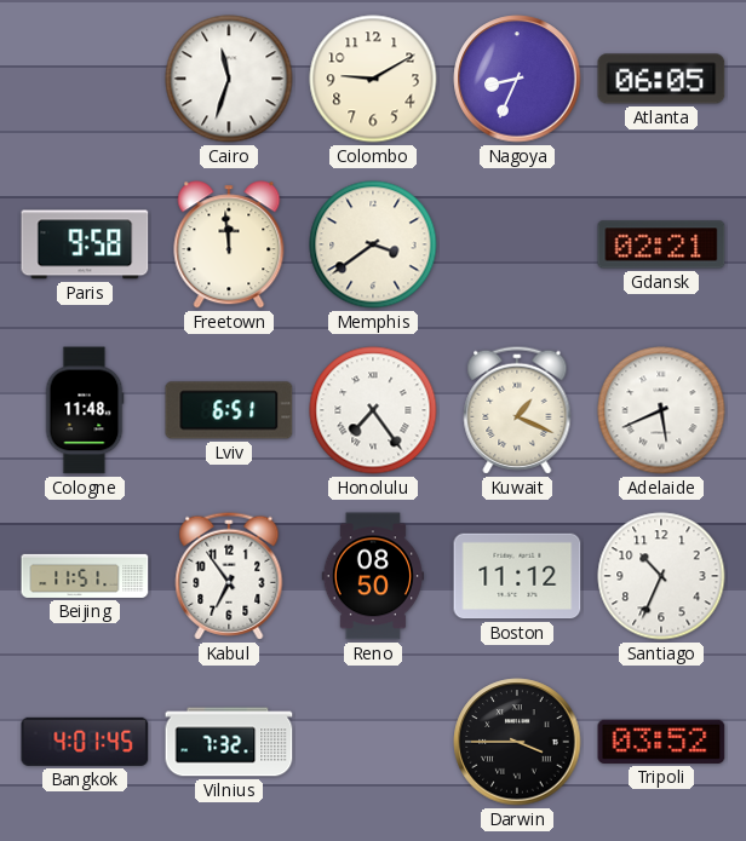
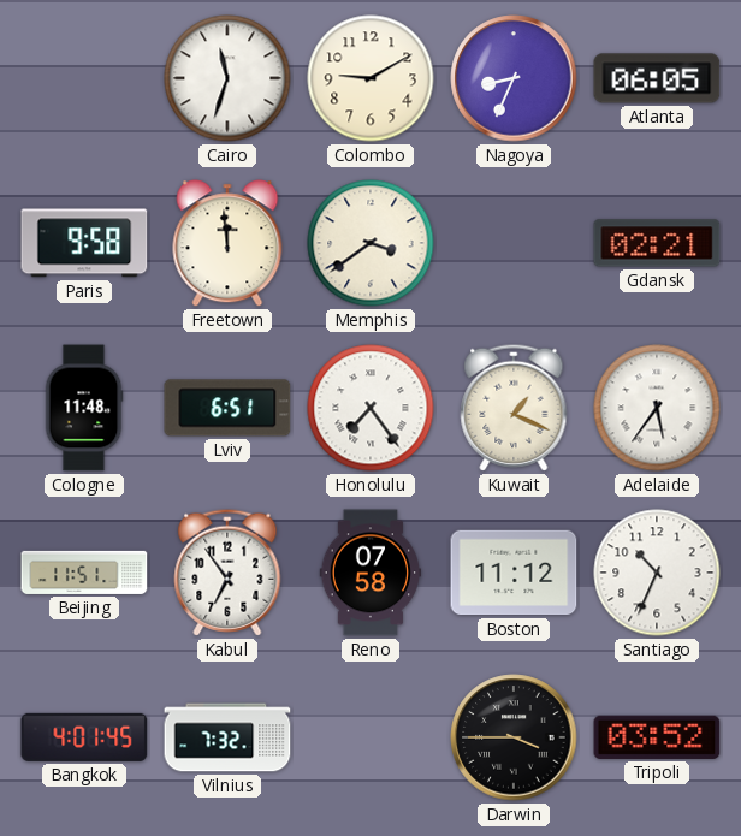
Adelaide: 5:41 -> 5:36 (657, 408)
Reno: 08:50 -> 07:58 (369, 573)
